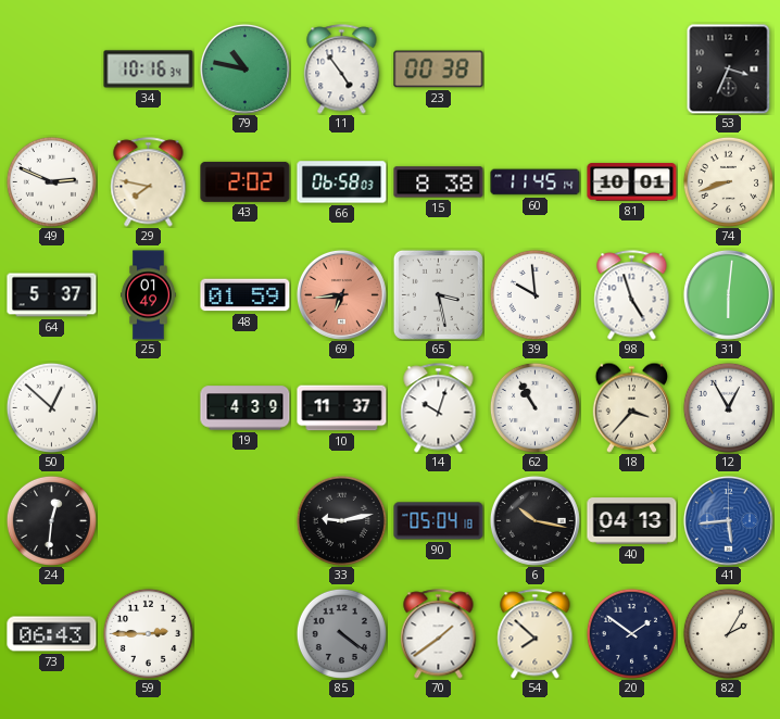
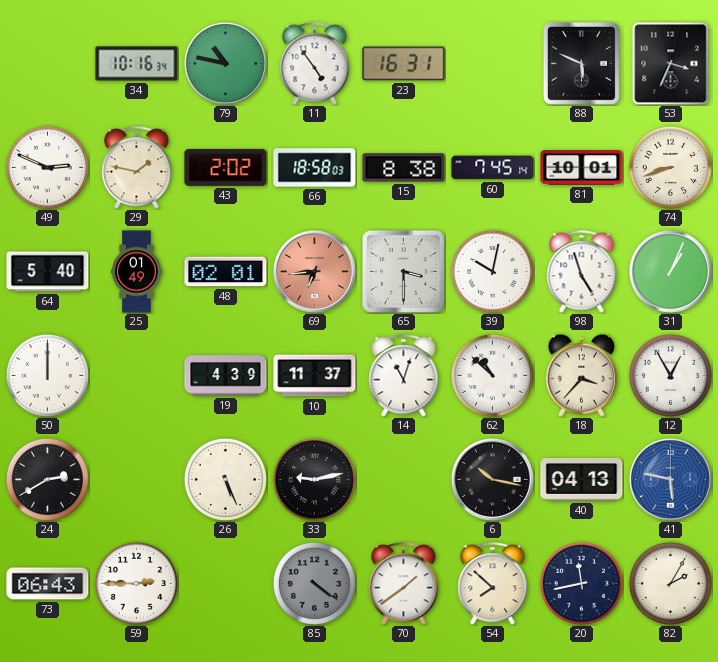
23: 00:38 -> 16:31 (404, 64)
88: none -> 5:49 (581, 63)
29: 7:47 -> 1:47 (137, 168)
66: 06:58 -> 18:58 (315, 168)
60: 11:45 -> 7:45 (493, 168)
64: 5:37 -> 5:40 (48, 272)
48: 01:59 -> 02:01 (226, 272)
65: 3:28 -> 3:30 (403, 271)
39: 9:59 -> 10:02 (492, 271)
31: 6:01 -> 1:04 (670, 271)
50: 12:52 -> 12:00 (47, 375)
14: 10:03 -> 11:03 (404, 376)
62: 10:55 -> 10:52 (492, 375)
24: 12:31 -> 2:40 (47, 479)
26: none -> 5:26 (225, 479)
90: 05:04 -> none (439, 521)
41: 5:44 -> 5:47 (670, 479)
20: 1:51 -> 11:43 (581, 583)
